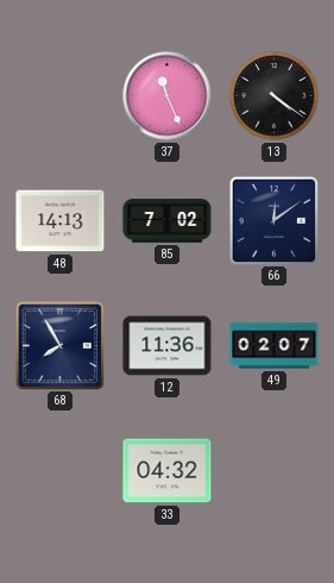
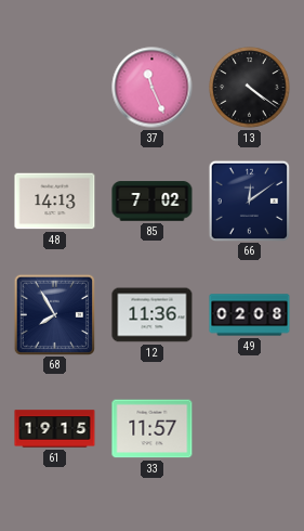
49: 02:07 -> 02:08 (250, 315)
61: none -> 19:15 (55, 429)
33: 04:32 -> 11:57 (153, 429)
